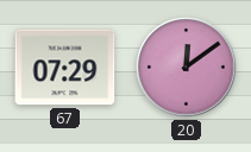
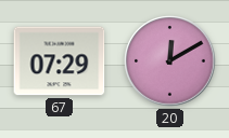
20: 12:09 -> 12:10 (170, 61)
